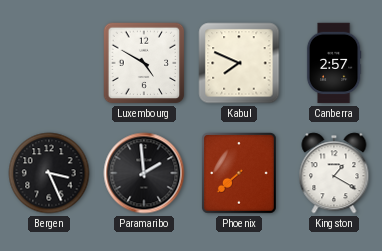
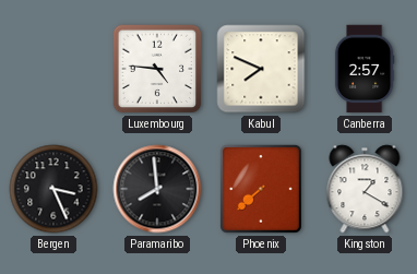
Luxembourg: 4:50 -> 4:46 (157, 69)
Paramaribo: 1:59 -> 7:59 (157, 189)
